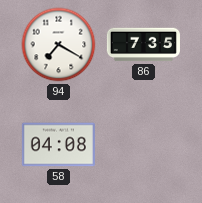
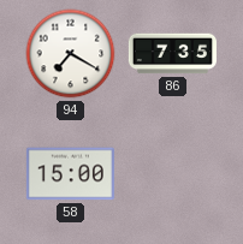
58: 04:08 -> 15:00 (70, 174)
